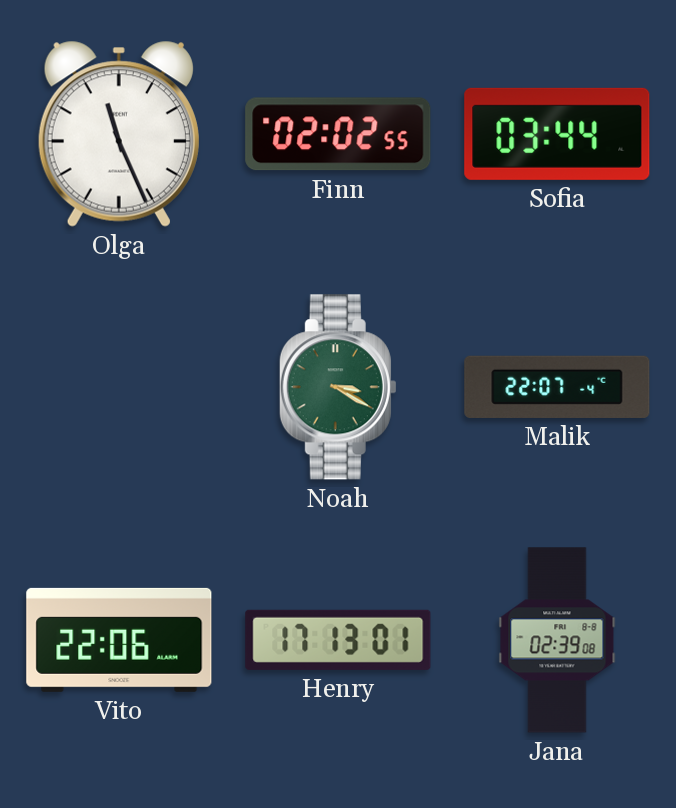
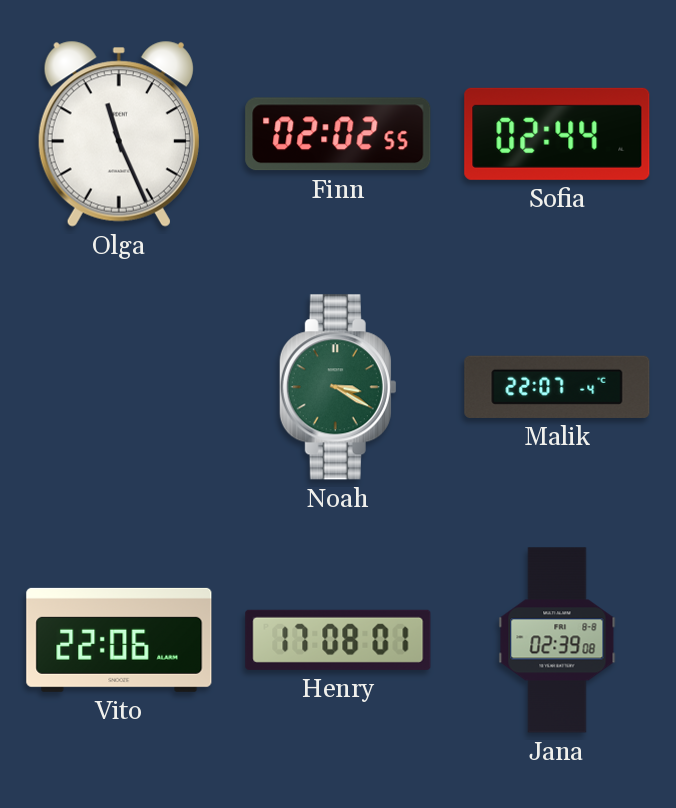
Sofia: 03:44 -> 02:44 (557, 134)
Henry: 17:13 -> 17:08 (338, 640)
